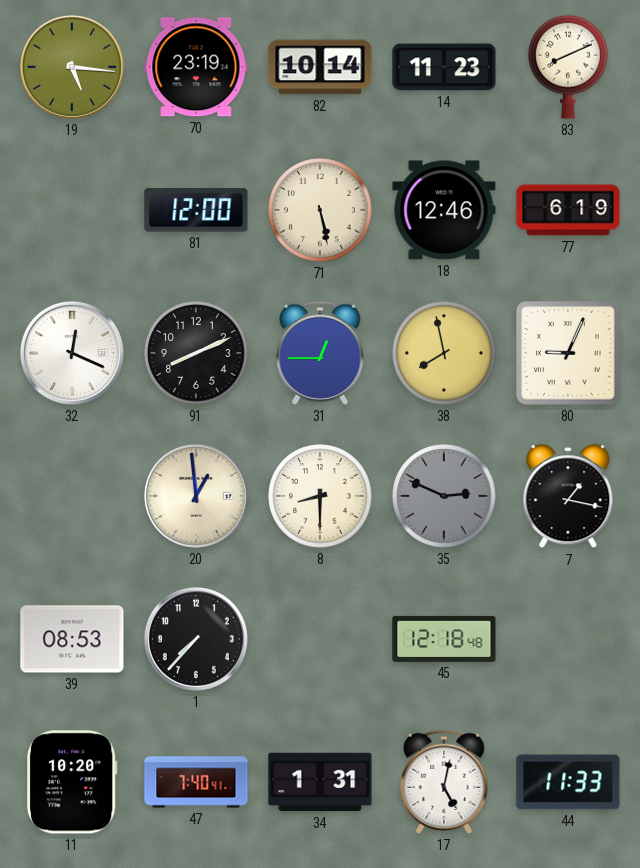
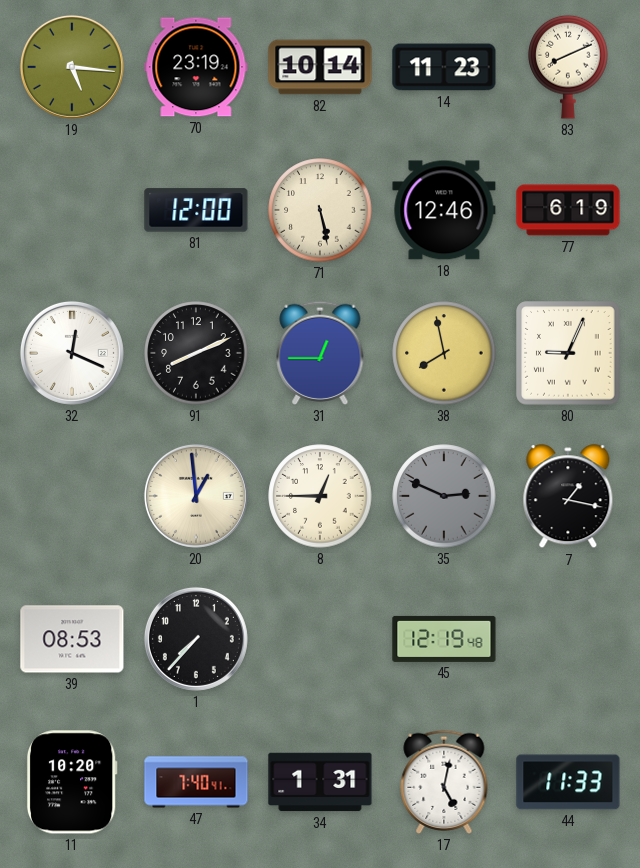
8: 8:30 -> 12:45 (320, 496)
45: 12:18 -> 12:19 (444, 639)
